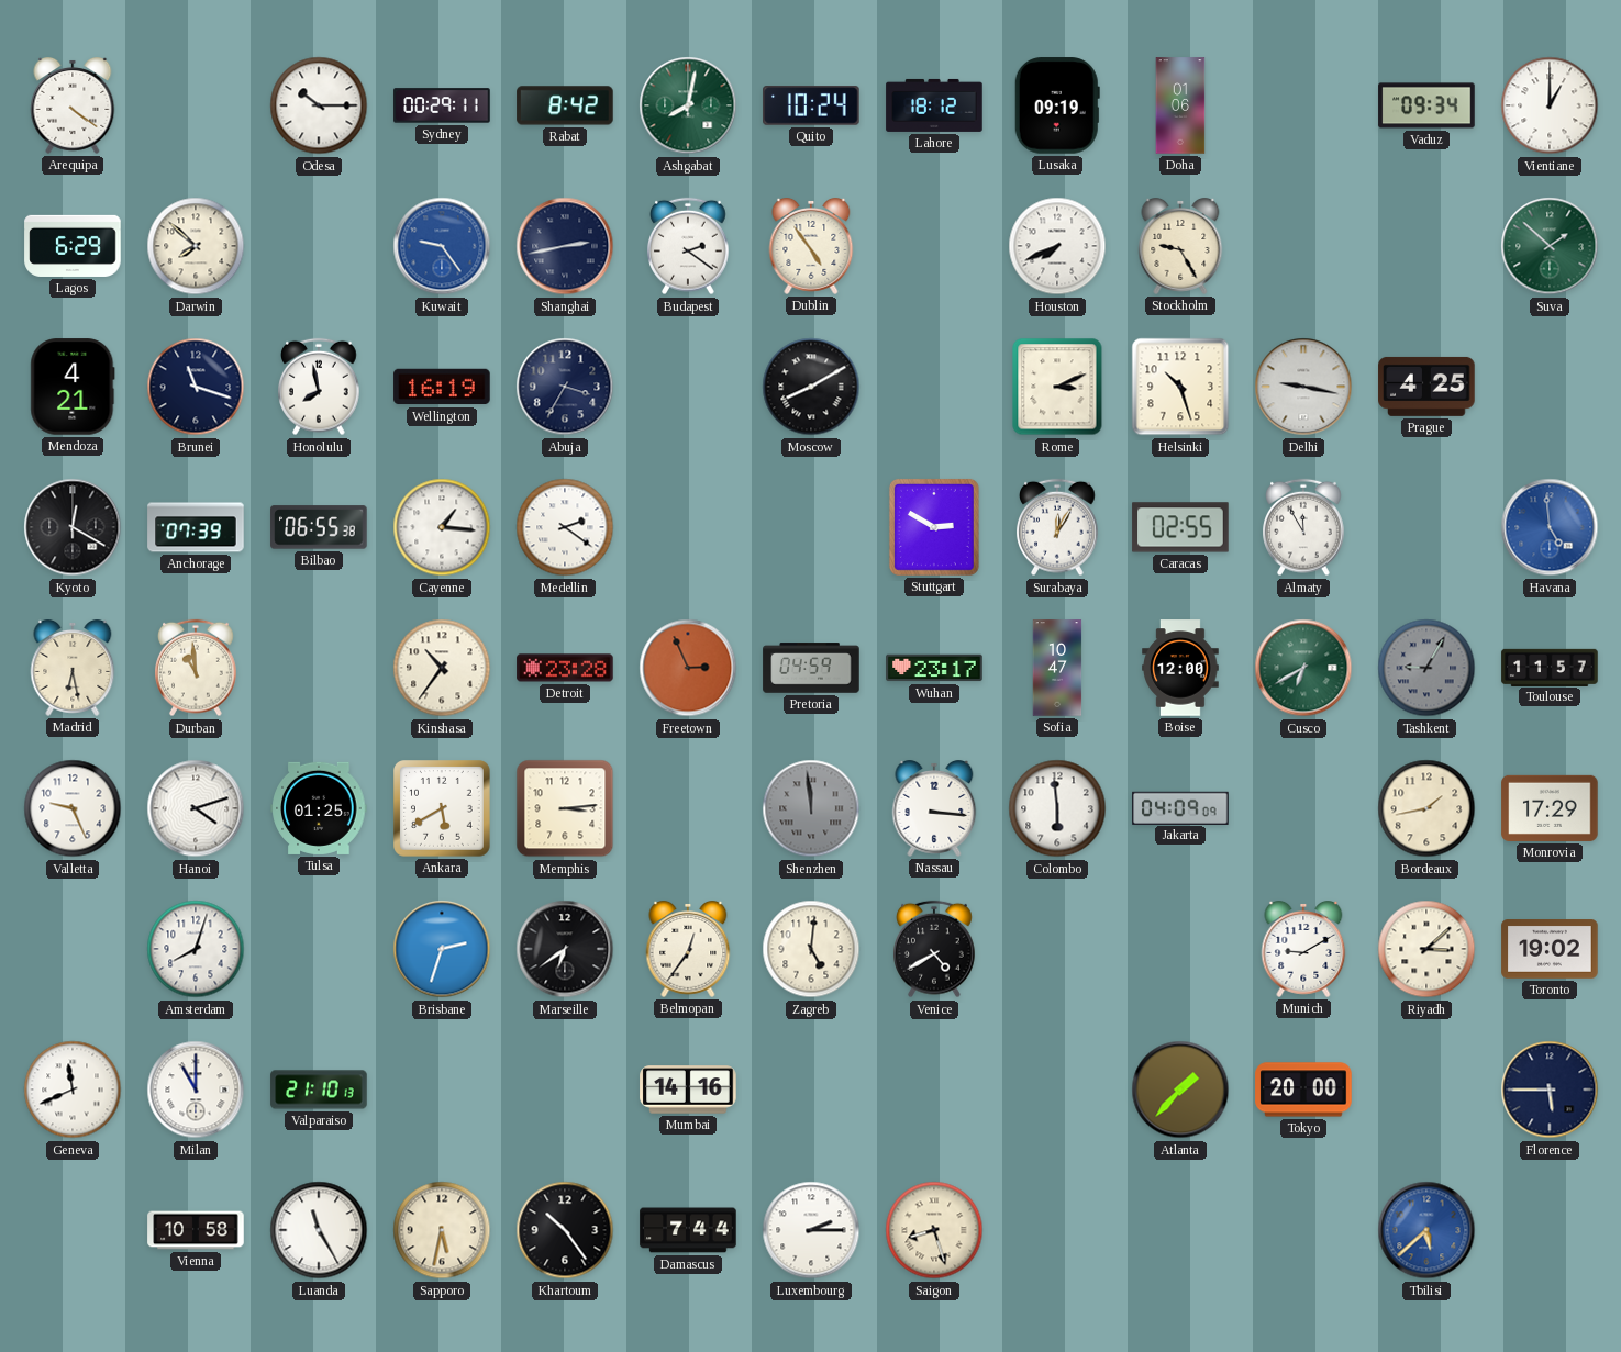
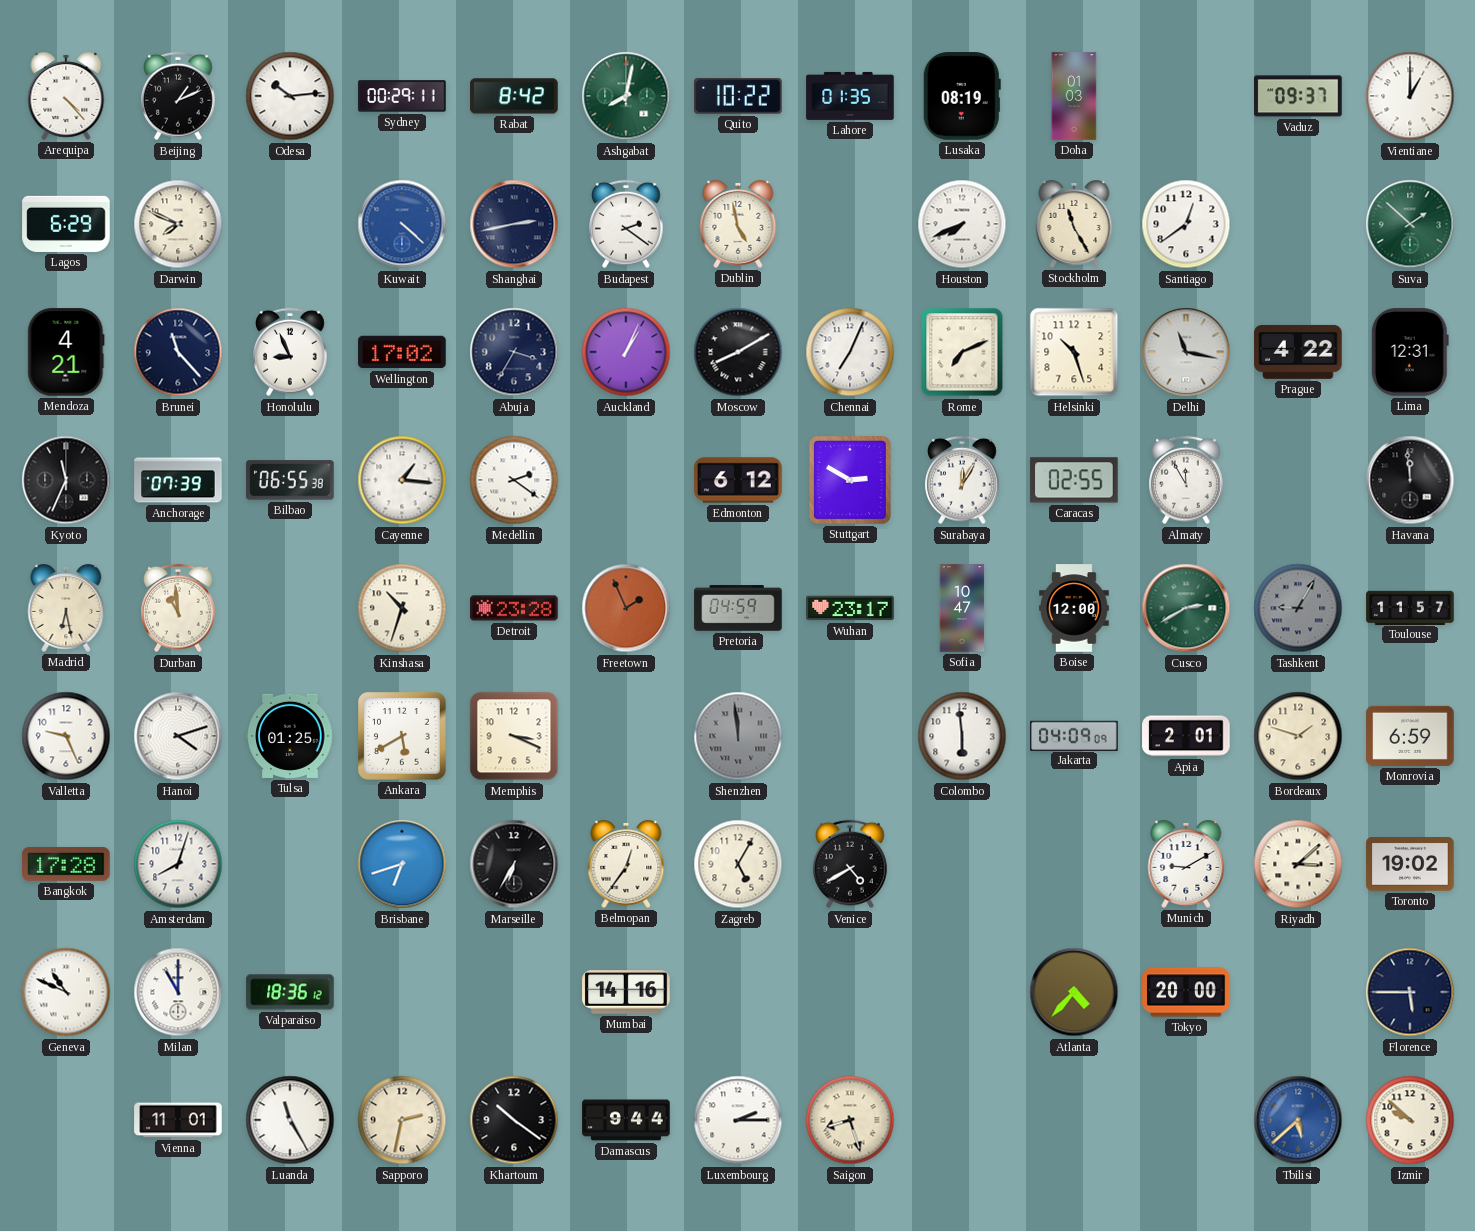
Arequipa: 4:21 -> 4:23 (66, 97)
Beijing: none -> 1:11 (179, 96)
Odesa: 10:15 -> 10:14 (290, 96)
Quito: 10:24 -> 10:22 (738, 96)
Lahore: 18:12 -> 01:35 (850, 96)
Lusaka: 09:19 -> 08:19 (962, 96)
Doha: 01:06 -> 01:03 (1074, 96)
Vaduz: 09:34 -> 09:37 (1298, 96)
Darwin: 7:52 -> 7:49 (178, 224)
Kuwait: 9:24 -> 4:22 (402, 224)
Dublin: 4:54 -> 4:58 (738, 225)
Stockholm: 9:25 -> 11:25 (1074, 225)
Santiago: none -> 12:39 (1186, 224)
Brunei: 11:18 -> 11:23 (178, 352)
Honolulu: 7:58 -> 8:56 (291, 352)
Wellington: 16:19 -> 17:02 (402, 352)
Auckland: none -> 1:04 (626, 352)
Chennai: none -> 7:04 (850, 352)
Rome: 3:11 -> 7:11 (962, 352)
Delhi: 9:17 -> 11:17 (1186, 352)
Prague: 4:25 -> 4:22 (1298, 352)
Lima: none -> 12:31 (1410, 352)
Kyoto: 12:20 -> 11:34 (66, 480)
Edmonton: none -> 6:12 (738, 480)
Havana: 4:59 -> 11:59 (1410, 480)
Havana dial: blue -> black (1410, 480)
Kinshasa: 10:36 -> 10:33 (402, 608)
Freetown: 2:56 -> 1:56 (626, 608)
Cusco: 6:40 -> 2:40 (1186, 608)
Memphis: 3:14 -> 3:19 (514, 736)
Nassau: 3:16 -> none (934, 809)
Apia: none -> 2:01 (1186, 736)
Bordeaux: 1:43 -> 1:48 (1298, 736)
Monrovia: 17:29 -> 6:59 (1410, 736)
Bangkok: none -> 17:28 (66, 864)
Brisbane: 2:33 -> 6:42 (402, 864)
Marseille: 6:39 -> 6:35 (514, 864)
Zagreb: 5:01 -> 5:05 (738, 864)
Geneva: 11:41 -> 10:49 (66, 992)
Valparaiso: 21:10 -> 18:36 (290, 992)
Atlanta: 1:37 -> 4:37 (1074, 992)
Vienna: 10:58 -> 11:01 (178, 1120)
Sapporo: 5:32 -> 2:32 (402, 1120)
Khartoum: 10:24 -> 10:21 (514, 1120)
Damascus: 7:44 -> 9:44 (626, 1120)
Izmir: none -> 9:52 (1410, 1120)
